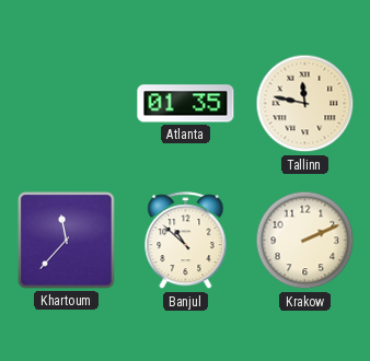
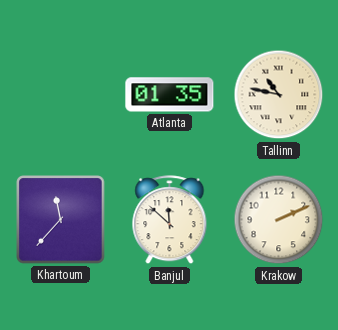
Tallinn: 11:47 -> 10:47 (279, 95)
Banjul: 10:52 -> 11:52 (170, 220)
